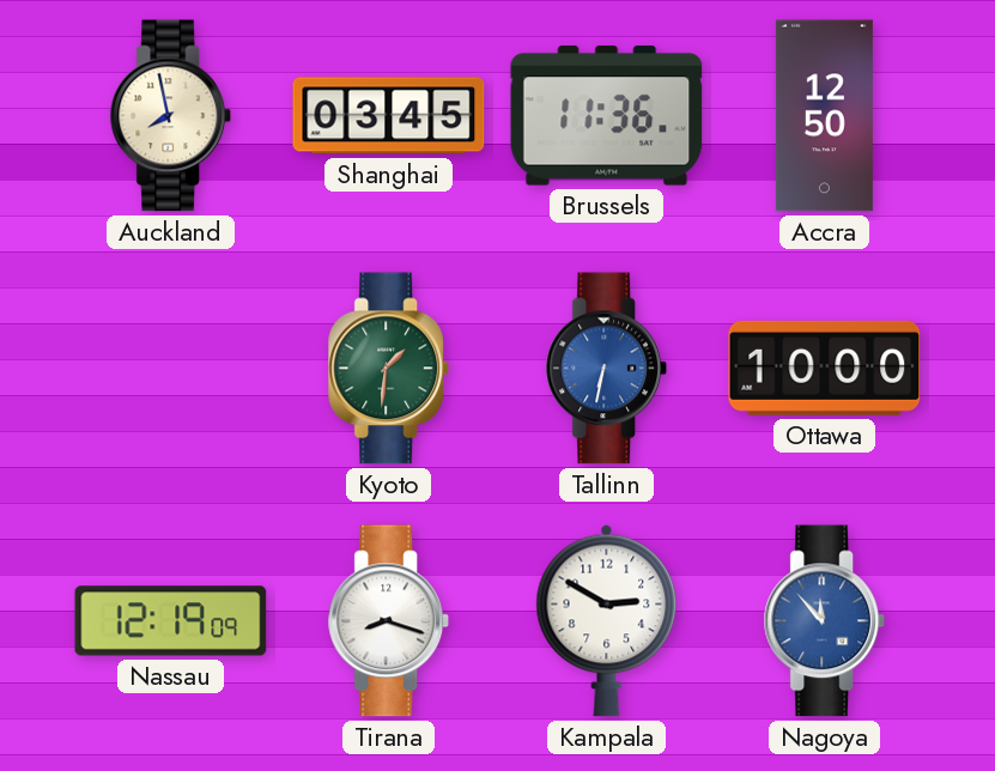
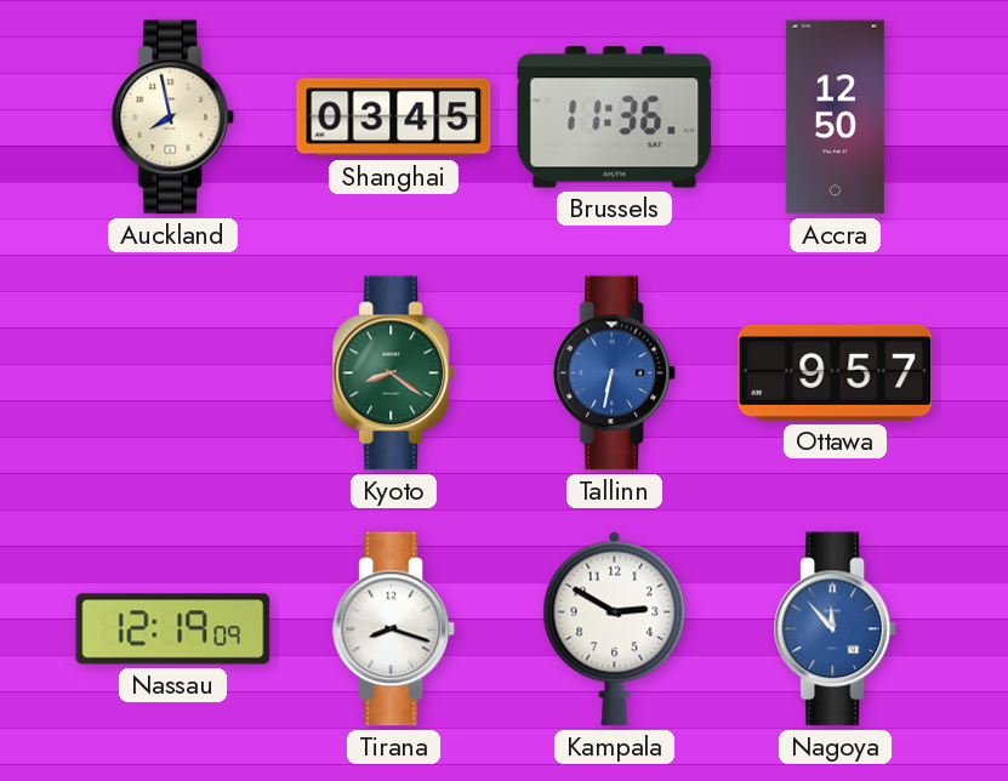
Kyoto: 1:31 -> 8:21 (394, 374)
Ottawa: 10:00 -> 9:57 (836, 372)
